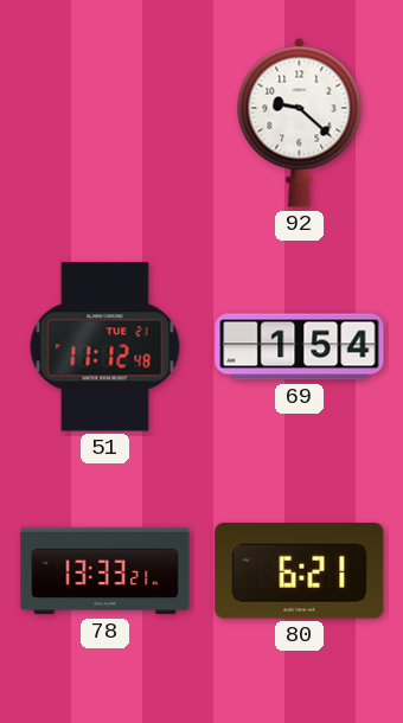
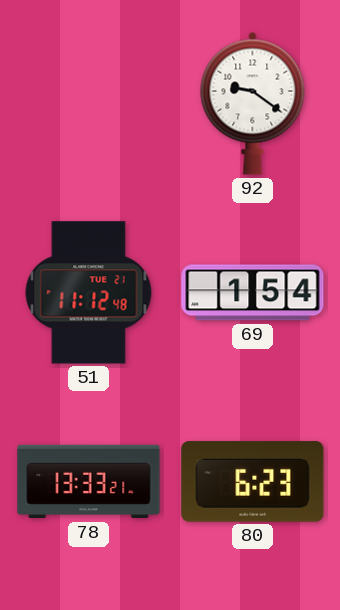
92: 9:22 -> 9:21 (253, 103)
80: 6:21 -> 6:23 (253, 482)
